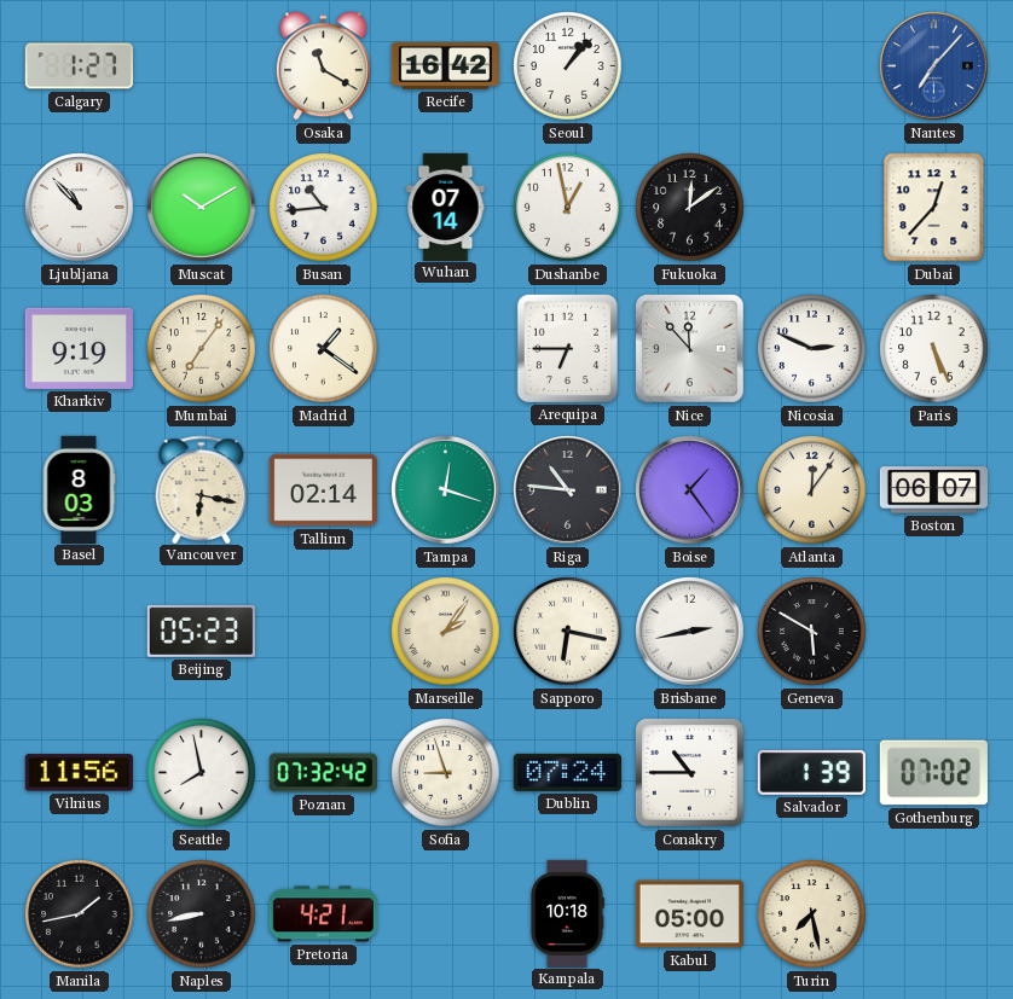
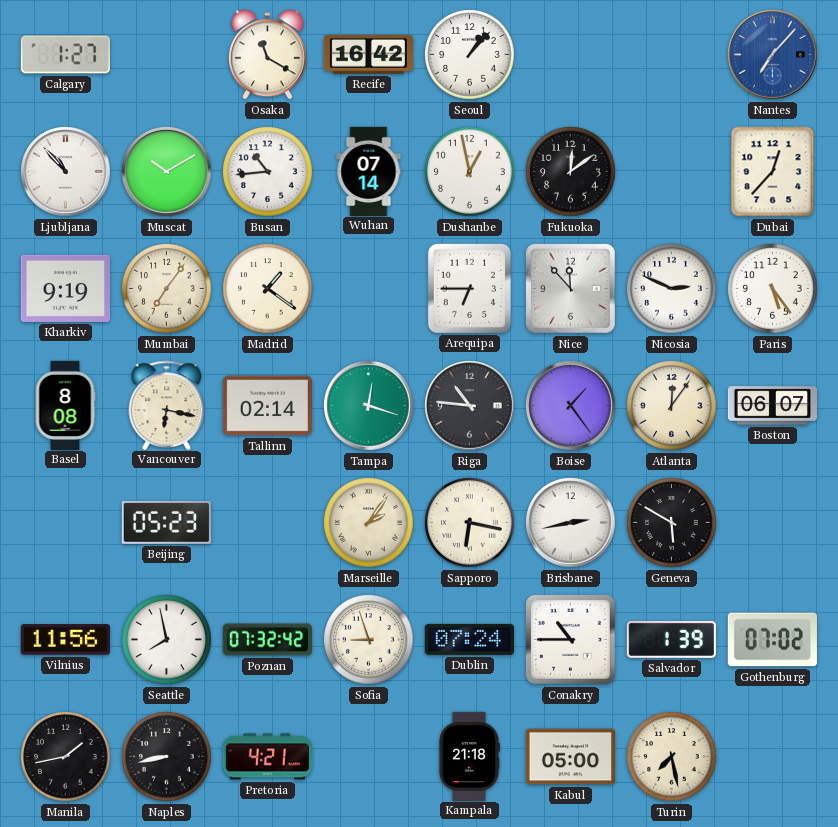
Paris: 5:26 -> 5:24 (773, 289)
Basel: 8:03 -> 8:08 (65, 405)
Kampala: 10:18 -> 21:18 (469, 756)
